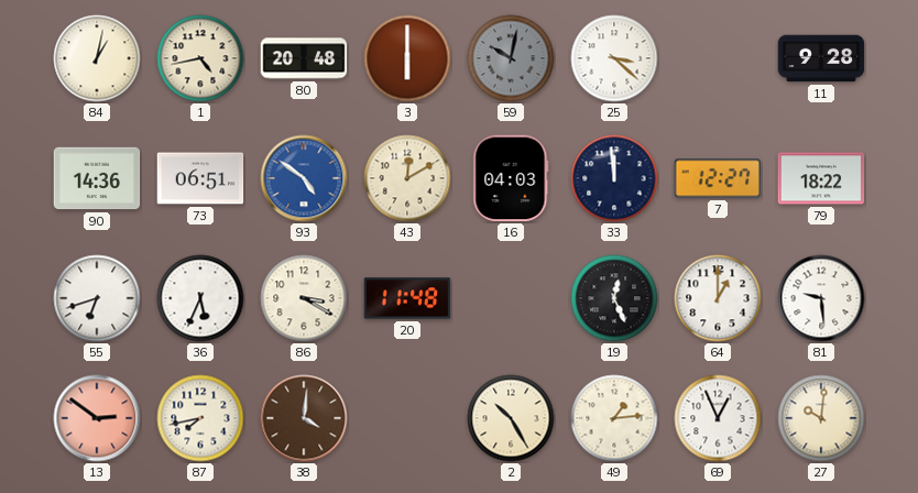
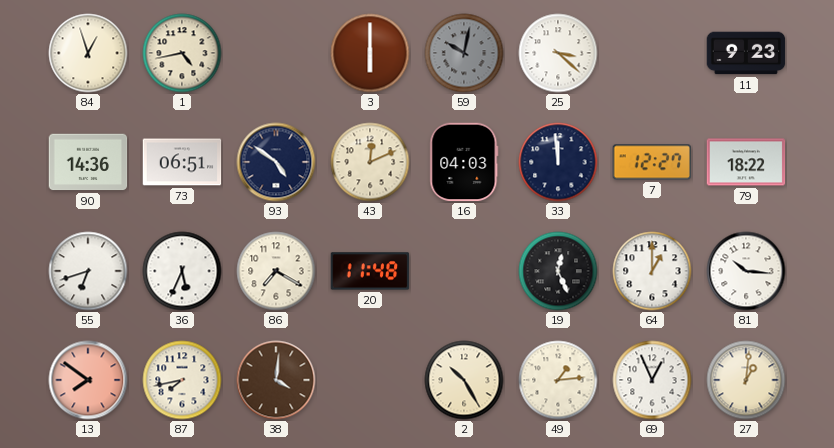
84: 1:02 -> 12:57 (88, 53)
80: 20:48 -> none (304, 58)
11: 9:28 -> 9:23 (746, 53)
93 dial: blue -> navy (276, 162)
43: 12:10 -> 12:11 (370, 162)
86: 3:20 -> 7:20 (276, 271)
81: 9:29 -> 10:16 (746, 271)
13: 2:51 -> 7:51 (88, 380)
27: 10:01 -> 1:01 (746, 380)
